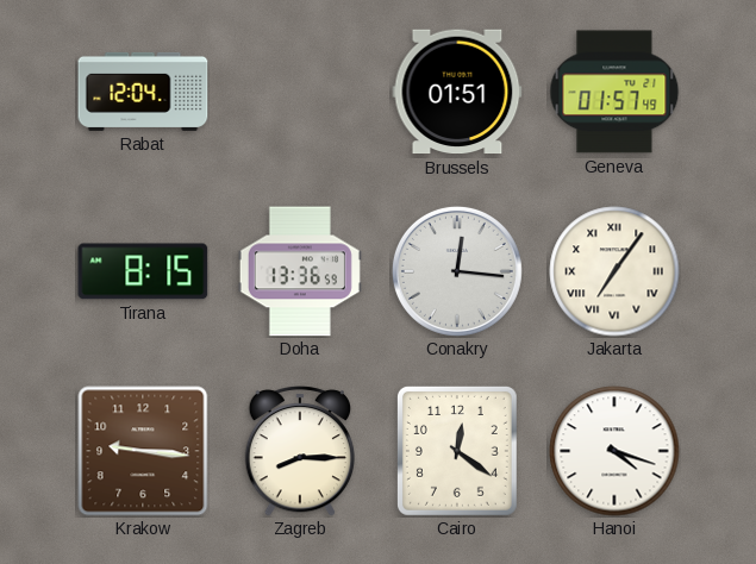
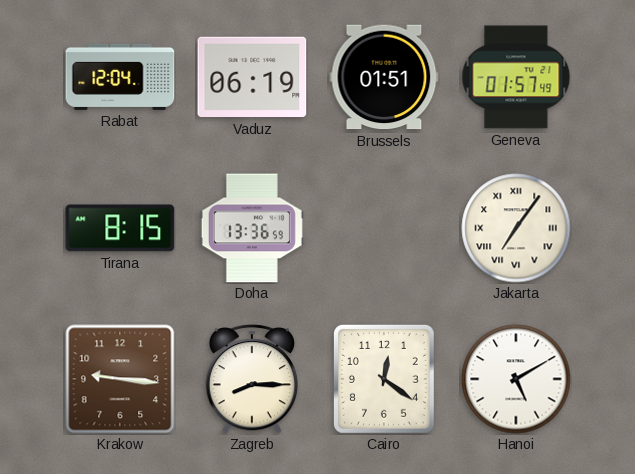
Vaduz: none -> 06:19 (252, 77)
Conakry: 12:16 -> none (457, 271)
Hanoi: 4:18 -> 5:10 (516, 379)
